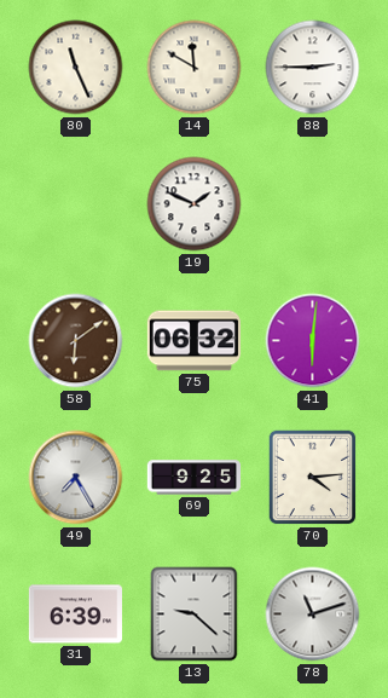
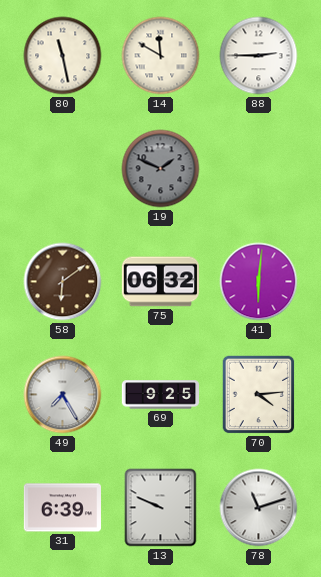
80: 11:26 -> 11:28 (63, 56)
19 dial: white -> grey (161, 169)
13: 9:22 -> 9:49 (161, 508)
